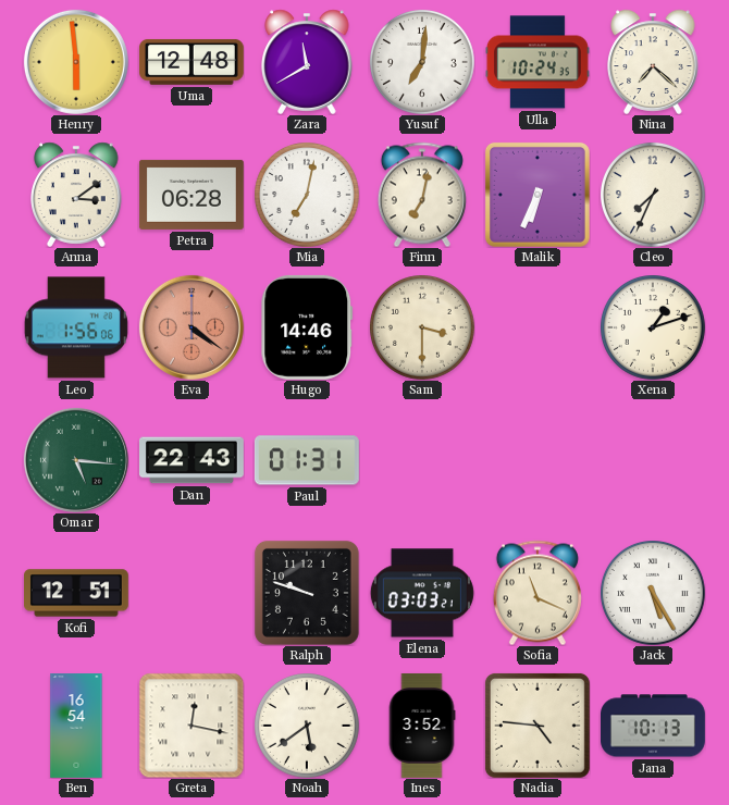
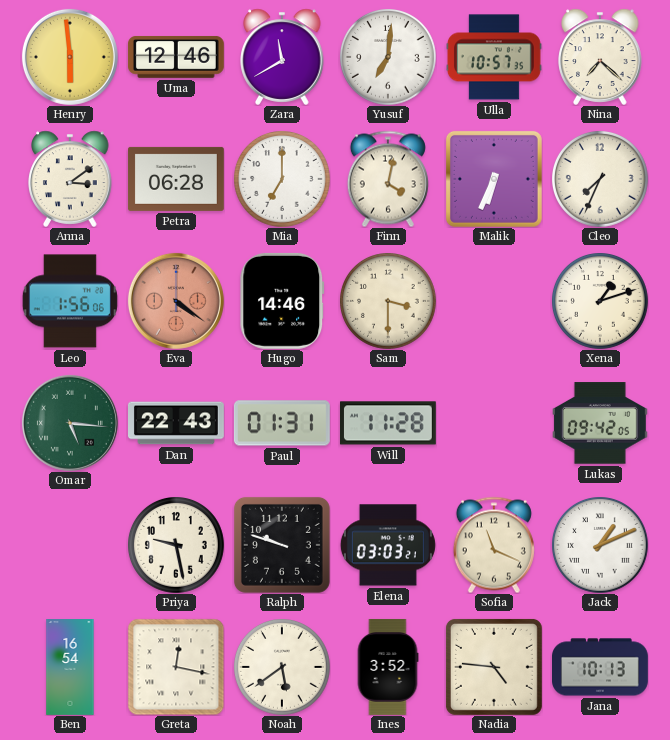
Uma: 12:48 -> 12:46 (176, 57)
Ulla: 10:24 -> 10:57 (494, 57)
Mia: 7:02 -> 7:00 (282, 179)
Finn: 7:02 -> 4:02 (388, 179)
Will: none -> 11:28 (388, 423)
Lukas: none -> 09:42 (600, 423)
Kofi: 12:51 -> none (77, 593)
Priya: none -> 9:28 (176, 545)
Jack: 5:25 -> 1:11 (600, 545)
